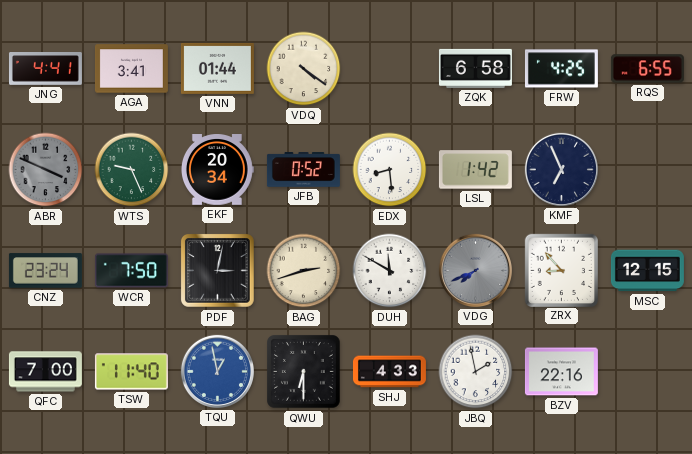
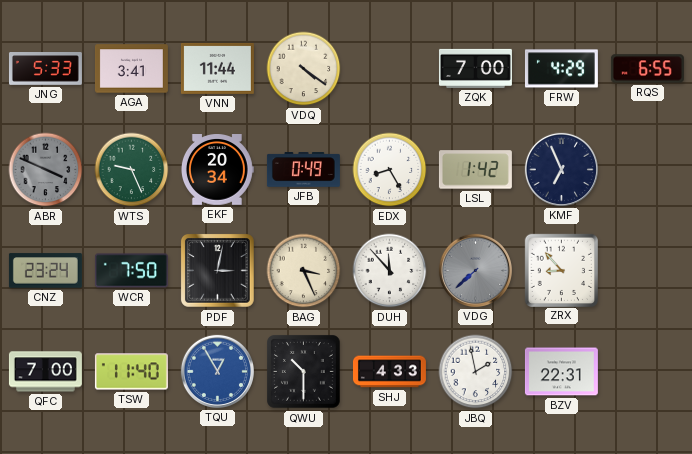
JNG: 4:41 -> 5:33 (45, 69)
VNN: 01:44 -> 11:44 (217, 68)
ZQK: 6:58 -> 7:00 (475, 68)
FRW: 4:25 -> 4:29 (561, 69)
JFB: 0:52 -> 0:49 (303, 170)
EDX: 8:29 -> 8:25 (390, 170)
BAG: 2:42 -> 3:26 (304, 271)
DUH: 11:50 -> 11:53 (390, 271)
VDG: 7:41 -> 7:38 (475, 270)
MSC: 12:15 -> none (647, 271)
TQU: 12:58 -> 12:55 (217, 371)
QWU: 6:30 -> 10:30 (304, 372)
BZV: 22:16 -> 22:31 (561, 372)
